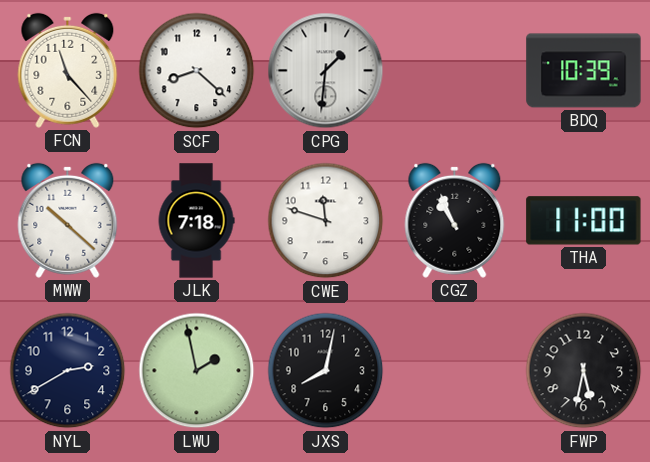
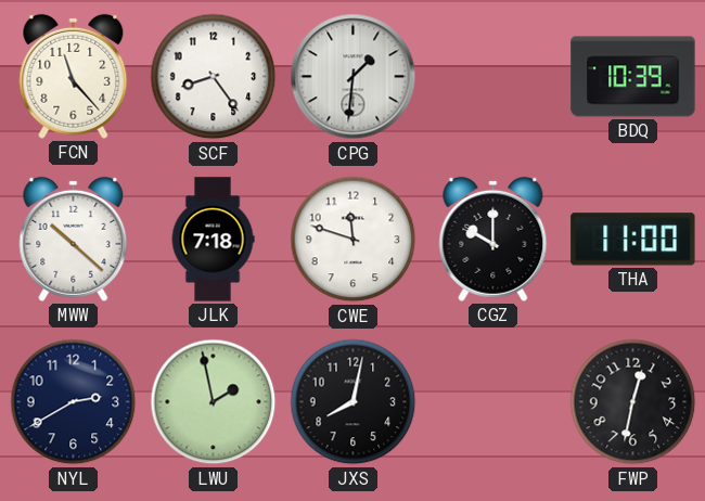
SCF: 8:22 -> 8:24 (214, 77)
CGZ: 10:56 -> 10:00 (493, 239)
FWP: 5:32 -> 12:32 (633, 402)
